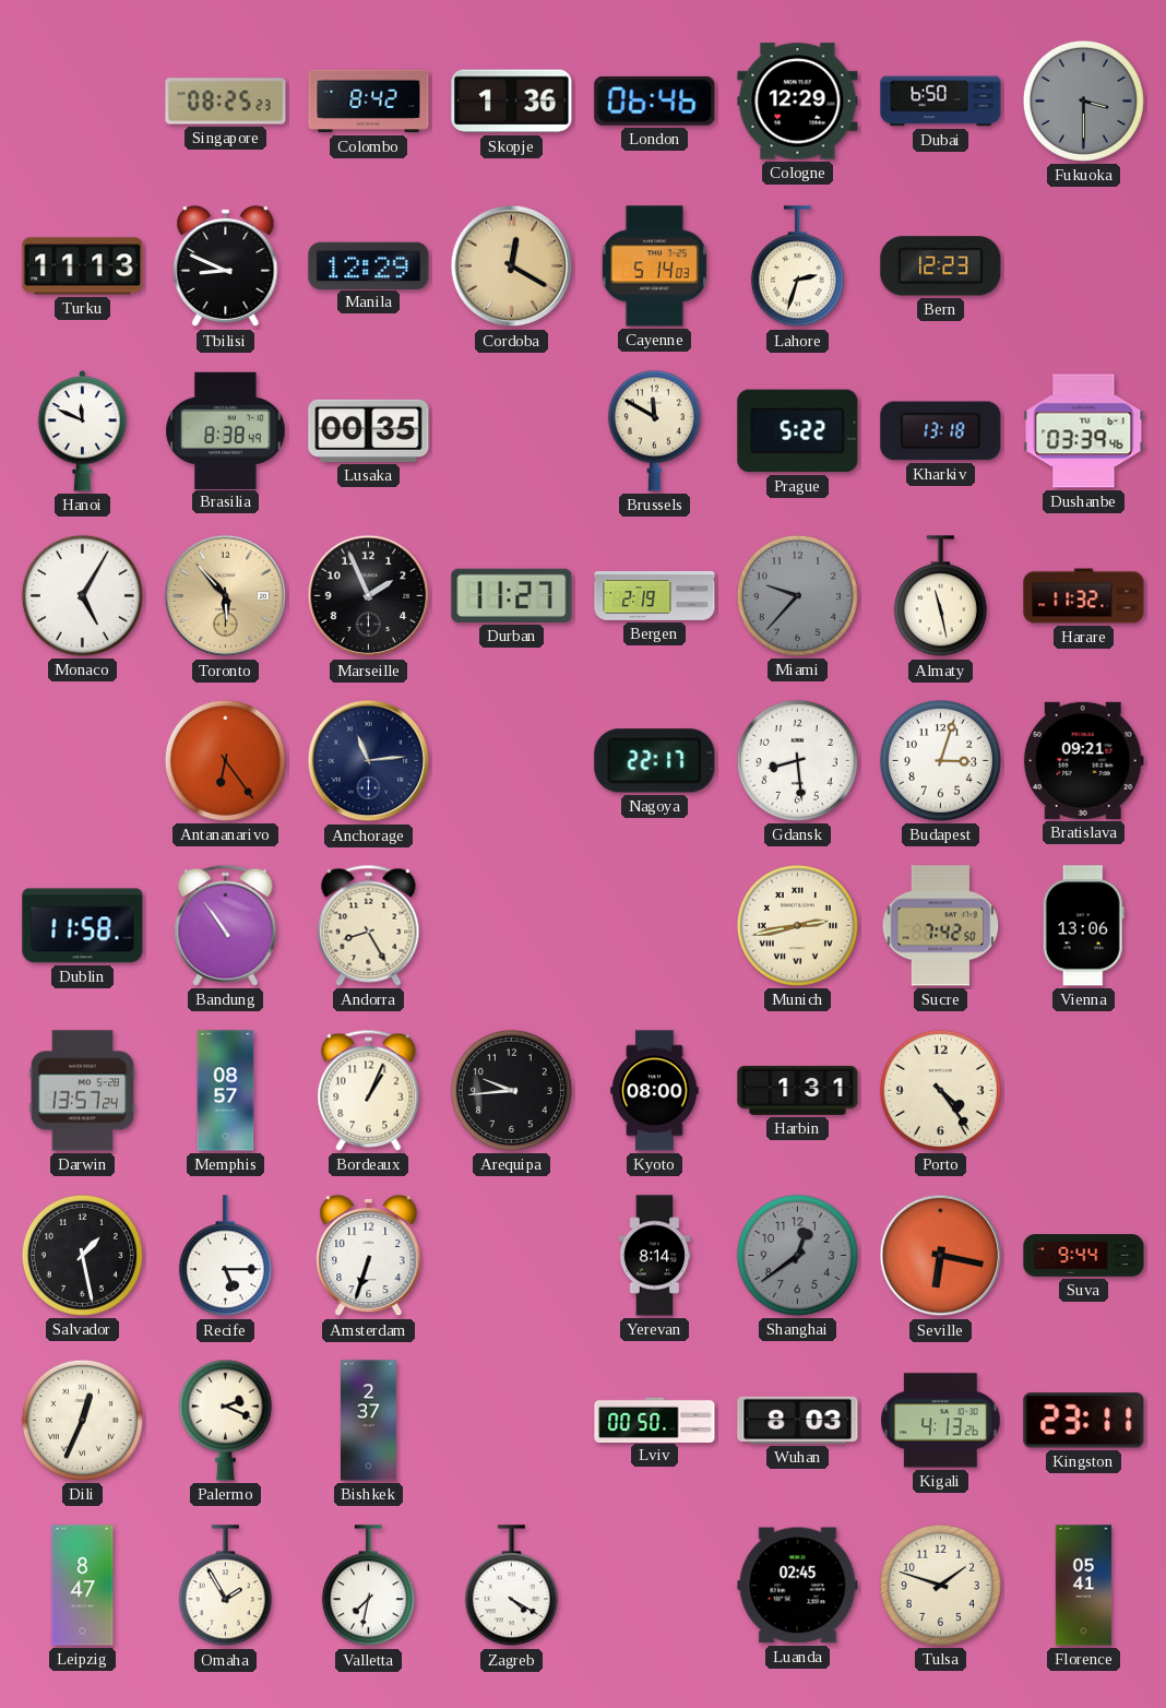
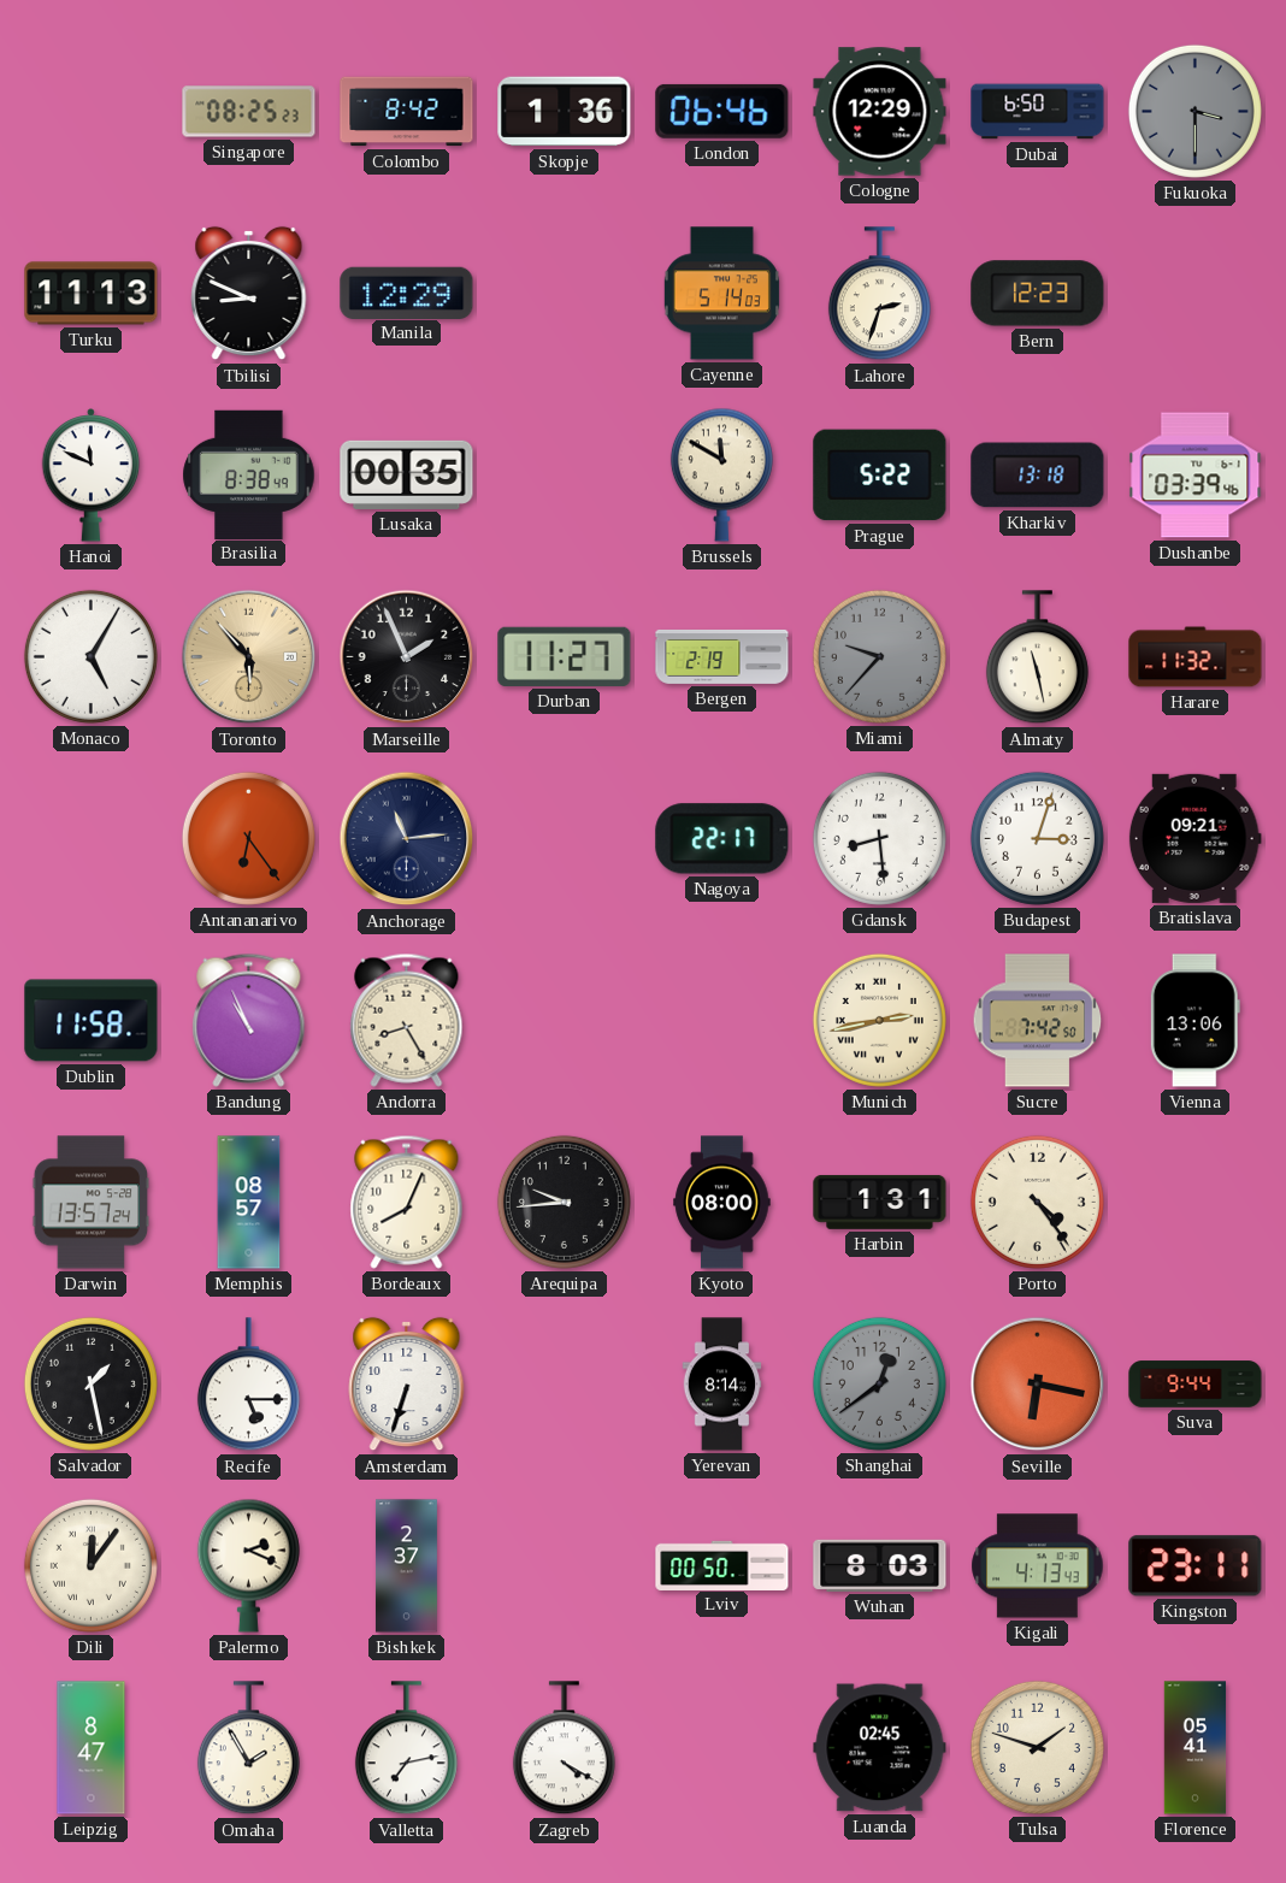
Cordoba: 12:20 -> none (512, 266)
Bandung: 10:54 -> 10:56 (249, 1020)
Bordeaux: 1:04 -> 8:04 (407, 1202)
Dili: 12:34 -> 12:06 (90, 1565)
Kigali: 4:13:26 -> 4:13:43 (1038, 1566)
Valletta: 7:32 -> 7:13 (406, 1748)
